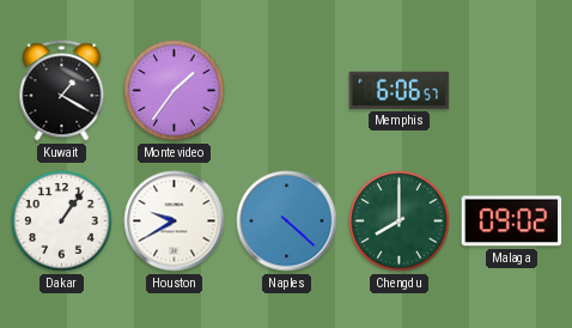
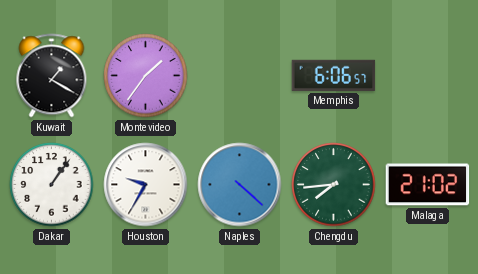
Houston: 9:40 -> 9:35 (146, 185)
Chengdu: 8:00 -> 7:44 (334, 185)
Malaga: 09:02 -> 21:02 (428, 185)
